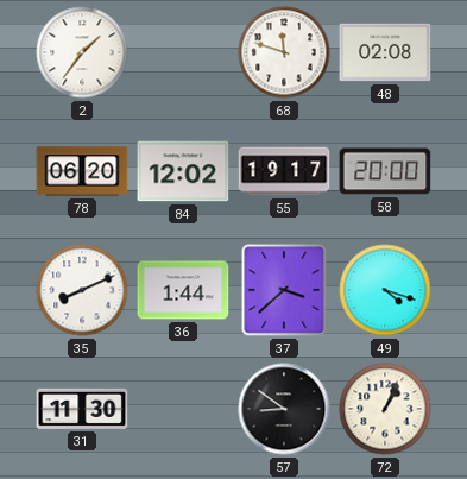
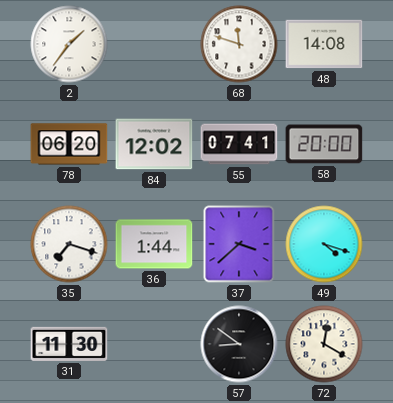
48: 02:08 -> 14:08 (324, 44)
55: 19:17 -> 07:41 (239, 144)
35: 8:11 -> 7:18 (69, 244)
72: 1:04 -> 12:20 (324, 344)
